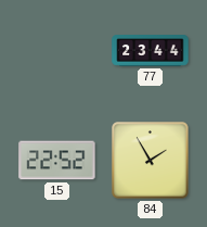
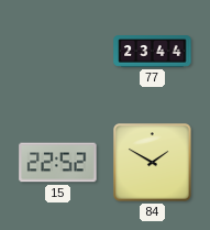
84: 1:55 -> 1:50 (153, 163)
